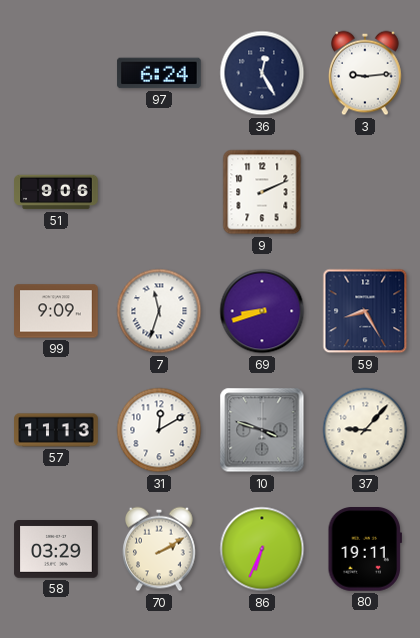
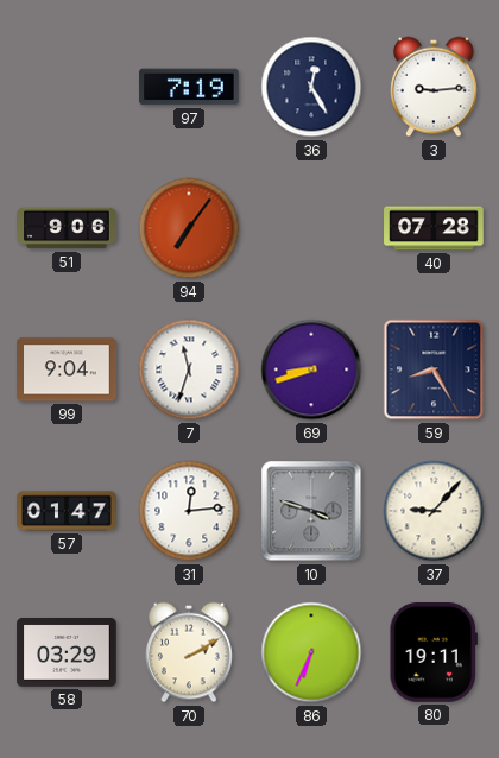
97: 6:24 -> 7:19 (189, 87)
94: none -> 7:06 (189, 228)
9: 2:11 -> none (262, 192)
40: none -> 07:28 (434, 228)
99: 9:09 -> 9:04 (67, 369)
57: 11:13 -> 01:47 (67, 511)
31: 12:10 -> 12:14 (189, 511)
